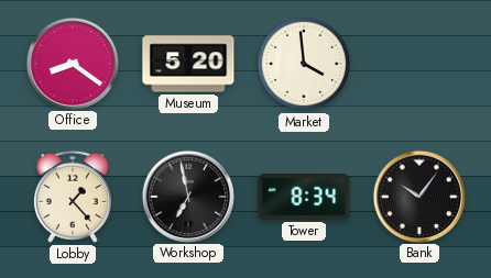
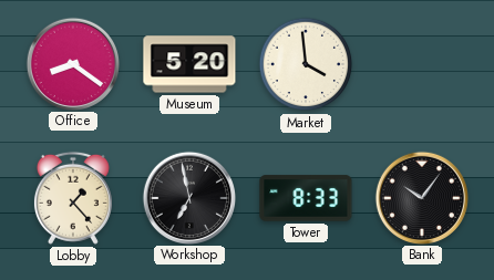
Tower: 8:34 -> 8:33 (306, 198)
